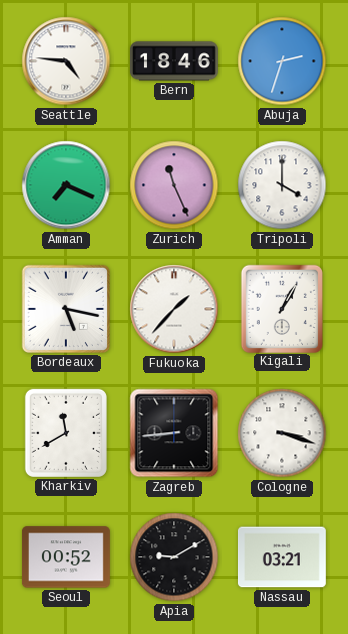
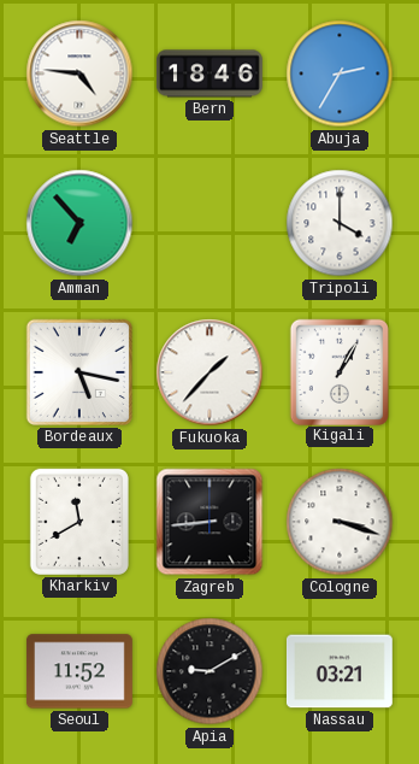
Abuja: 2:33 -> 2:35 (340, 74)
Amman: 7:19 -> 6:53 (79, 223)
Zurich: 11:26 -> none (174, 185)
Seoul: 00:52 -> 11:52 (79, 671)
